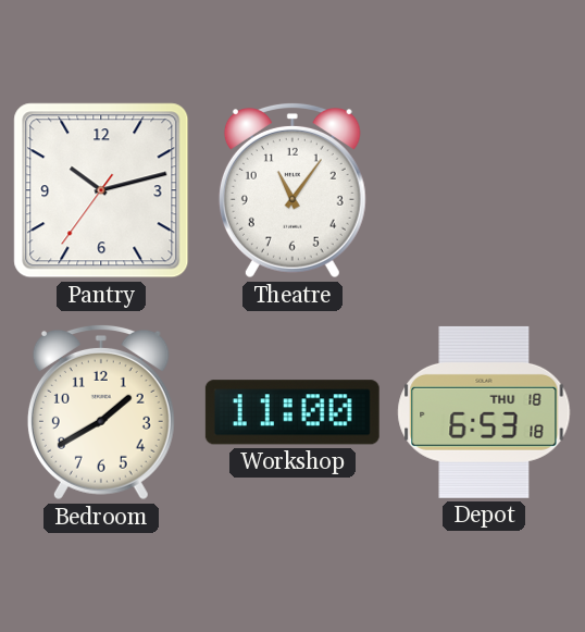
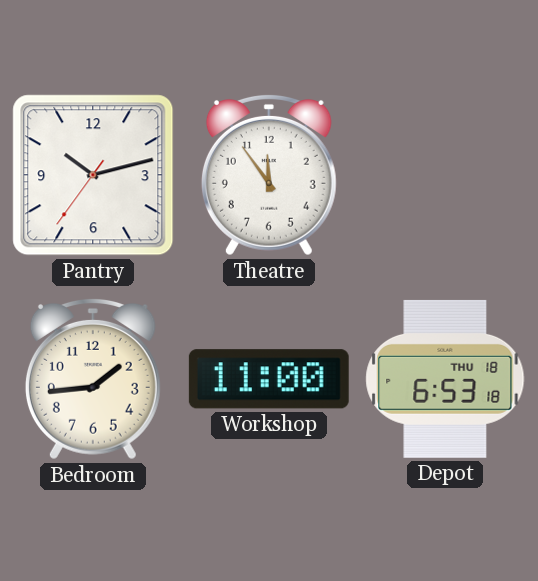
Theatre: 11:06 -> 11:54 (269, 175)
Bedroom: 1:40 -> 1:44 (93, 379)
